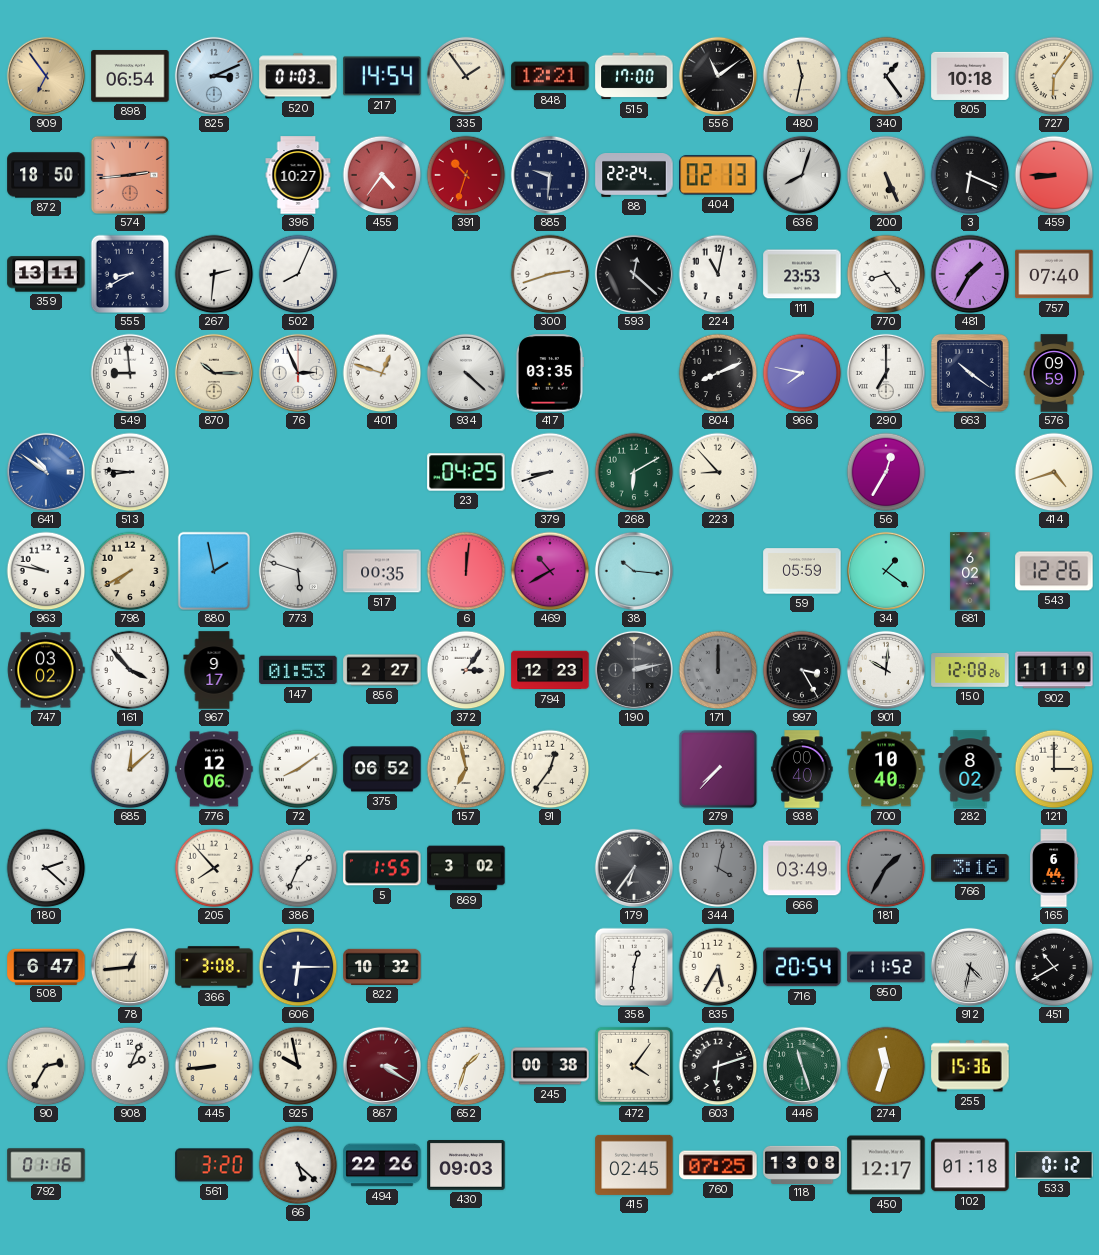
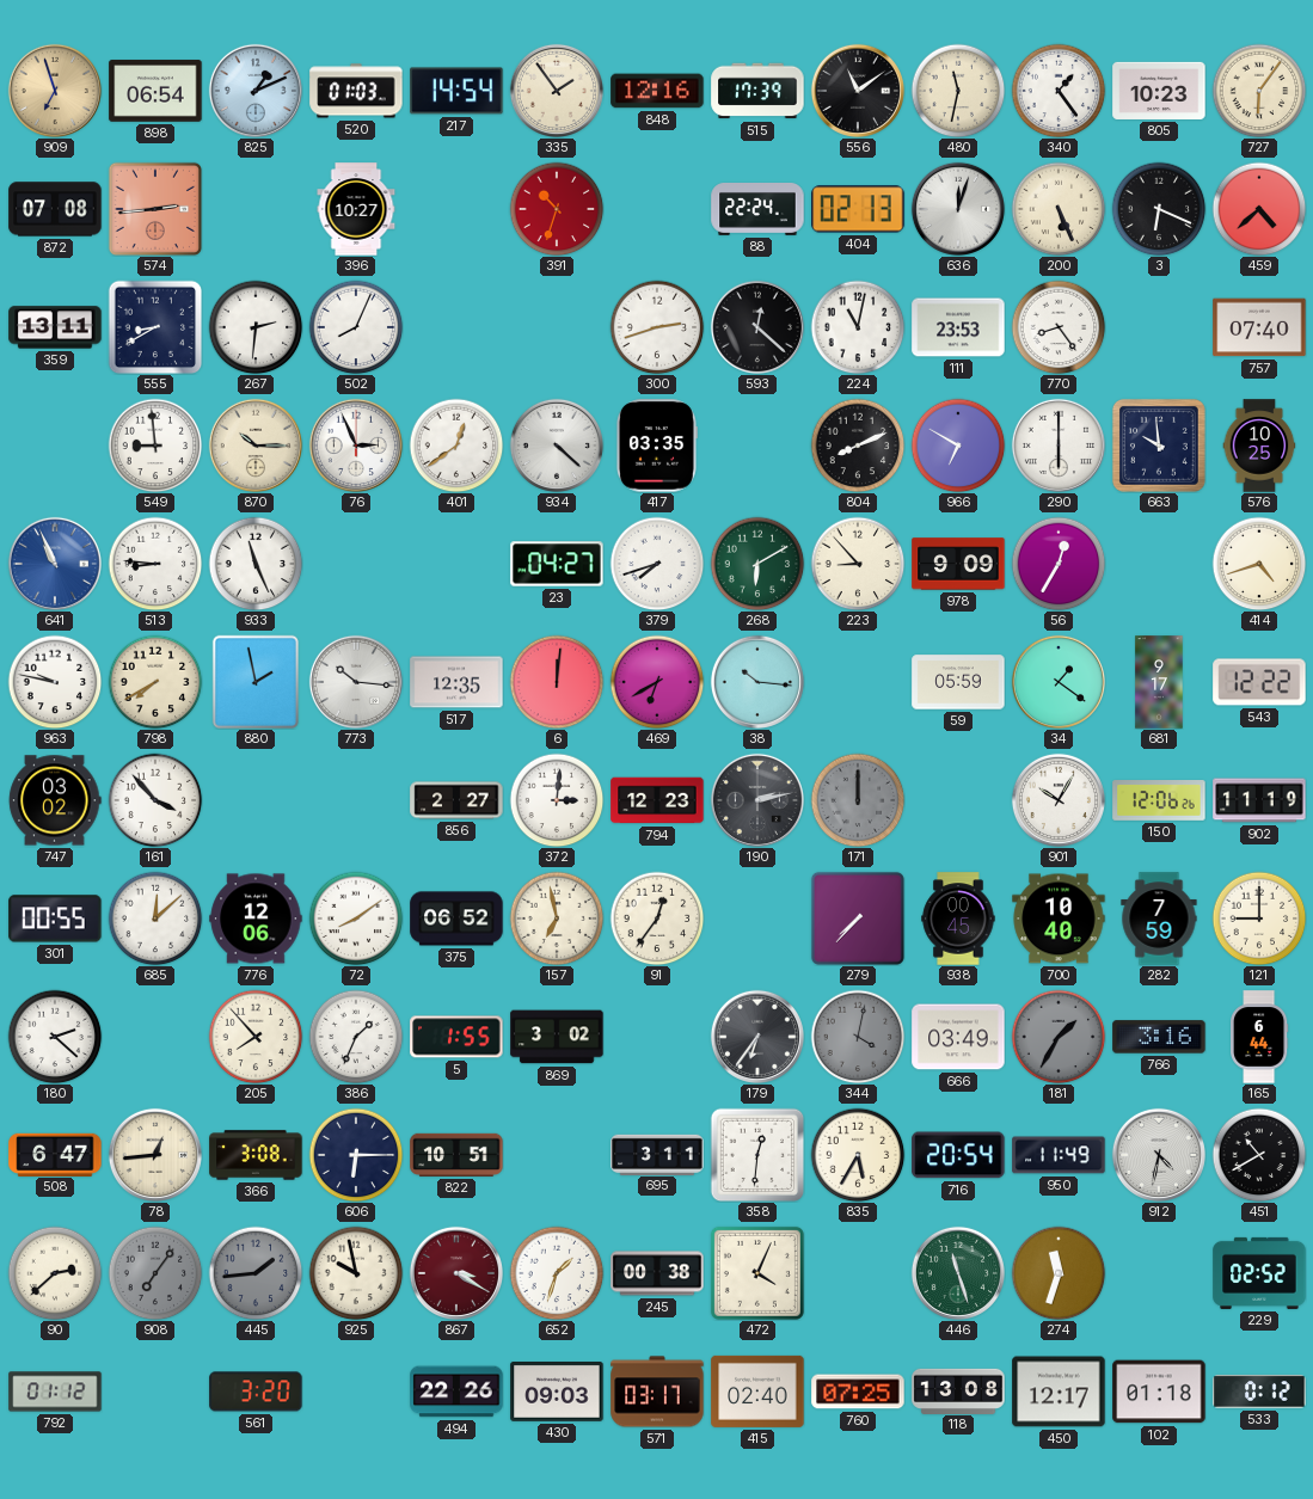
909: 6:54 -> 6:57 (55, 91)
825: 3:11 -> 1:11 (256, 91)
848: 12:21 -> 12:16 (657, 91)
515: 17:00 -> 17:39 (757, 91)
805: 10:18 -> 10:23 (1159, 91)
872: 18:50 -> 07:08 (55, 209)
455: 4:36 -> none (382, 175)
885: 9:31 -> none (550, 175)
636: 8:03 -> 12:03 (958, 209)
459: 8:45 -> 4:38 (1259, 209)
481: 1:35 -> none (970, 274)
401: 12:48 -> 12:39 (456, 446)
966: 7:47 -> 6:50 (958, 446)
290: 7:00 -> 6:00 (1059, 446)
663: 10:21 -> 9:59 (1159, 446)
576: 09:59 -> 10:25 (1259, 446)
641: 10:51 -> 10:56 (55, 564)
933: none -> 11:26 (256, 564)
23: 04:25 -> 04:27 (557, 564)
379: 8:42 -> 7:42 (657, 564)
978: none -> 9:09 (958, 564)
773: 5:48 -> 10:16 (356, 682)
517: 00:35 -> 12:35 (456, 682)
469: 10:40 -> 6:40 (657, 682)
681: 6:02 -> 9:17 (1159, 682)
543: 12:26 -> 12:22 (1259, 682)
967: 9:17 -> none (214, 670)
147: 01:53 -> none (298, 670)
372: 3:06 -> 3:01 (557, 800)
997: 3:25 -> none (802, 670)
901: 10:01 -> 10:05 (1059, 800)
150: 12:08 -> 12:06 (1159, 801)
301: none -> 00:55 (55, 919)
938: 00:40 -> 00:45 (958, 919)
282: 8:02 -> 7:59 (1159, 919)
121: 3:00 -> 9:00 (1259, 919)
822: 10:32 -> 10:51 (456, 1155)
695: none -> 3:11 (657, 1154)
950: 11:52 -> 11:49 (1059, 1155)
90: 2:35 -> 2:38 (55, 1273)
908: 2:04 -> 7:06 (155, 1273)
908 dial: white -> grey (155, 1273)
445: 8:44 -> 1:44 (256, 1273)
445 dial: cream -> grey (256, 1273)
472: 4:06 -> 4:04 (757, 1273)
603: 6:12 -> none (718, 1066)
255: 15:36 -> none (970, 1066)
229: none -> 02:52 (1259, 1273)
792: 01:16 -> 01:12 (55, 1392)
66: 5:22 -> none (298, 1165)
571: none -> 03:17 (657, 1392)
415: 02:45 -> 02:40 (757, 1392)
